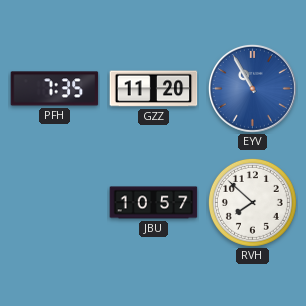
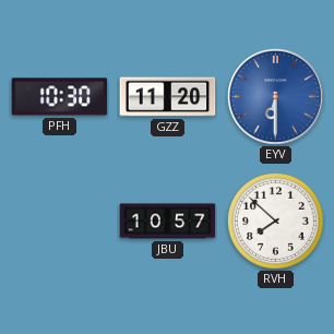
PFH: 7:35 -> 10:30 (60, 97)
EYV: 10:55 -> 6:30 (275, 96)
